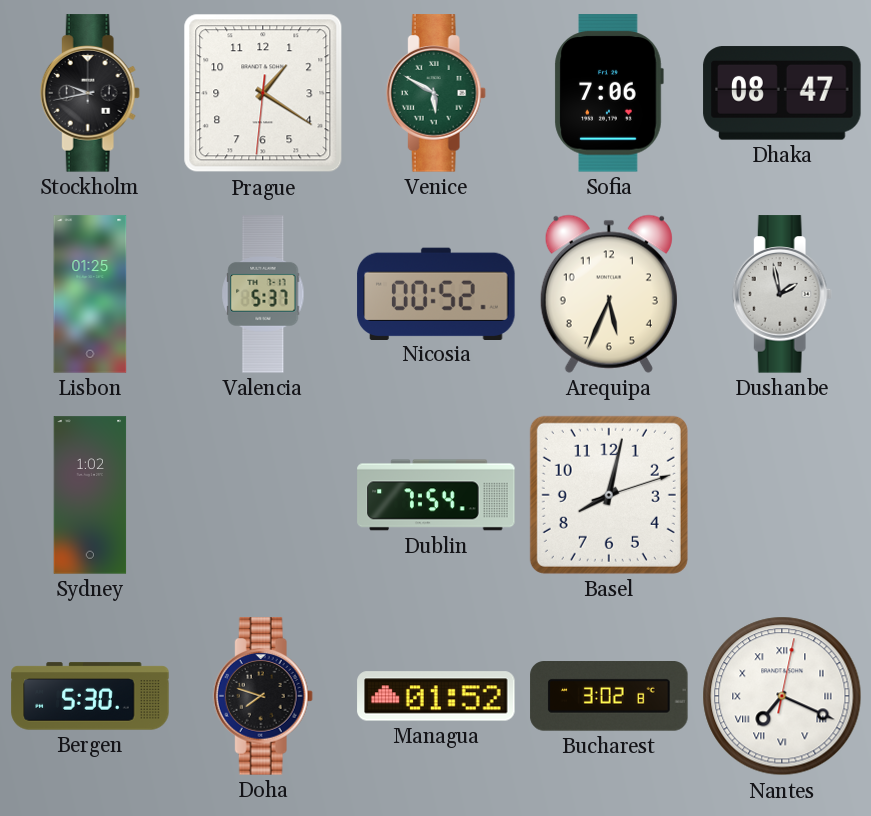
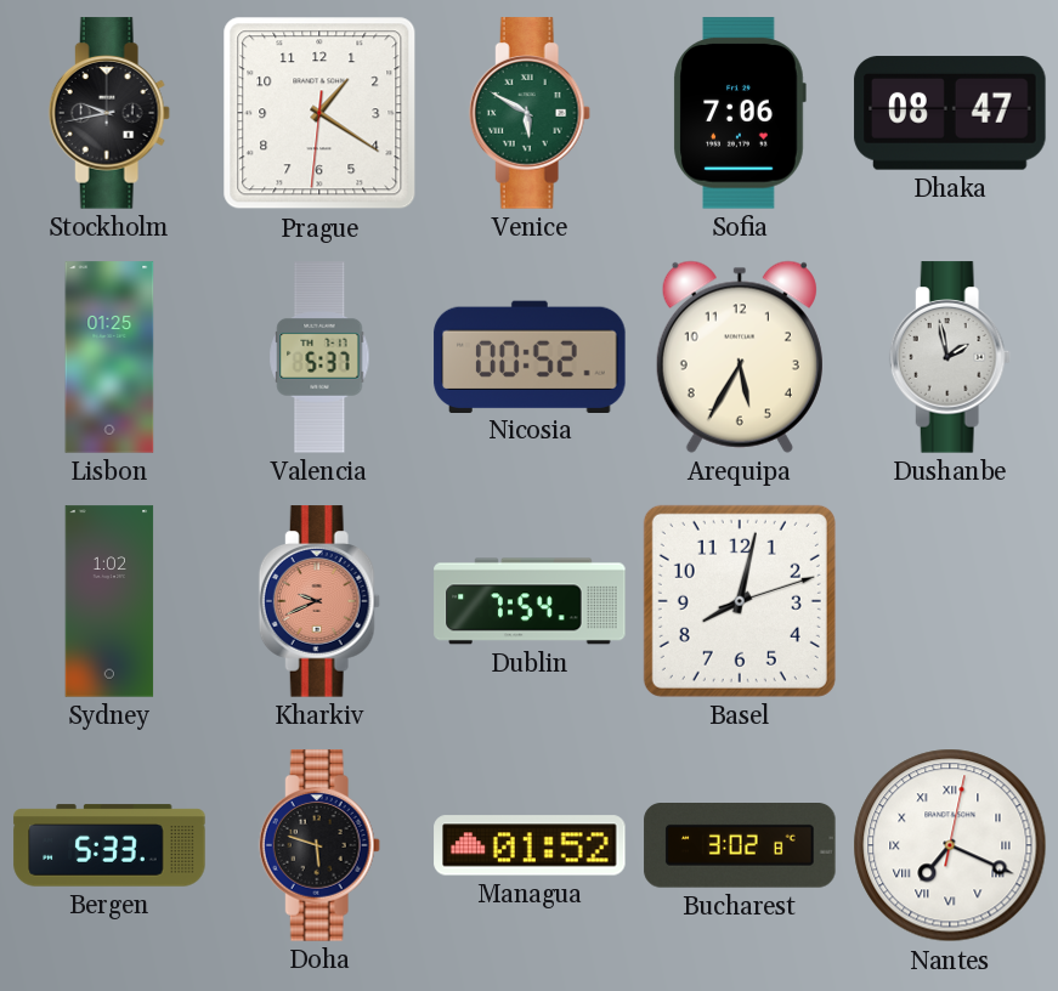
Arequipa: 5:34 -> 5:35 (740, 357)
Kharkiv: none -> 9:41 (319, 601)
Bergen: 5:30 -> 5:33 (109, 845)
Doha: 7:48 -> 5:48 (319, 845)
